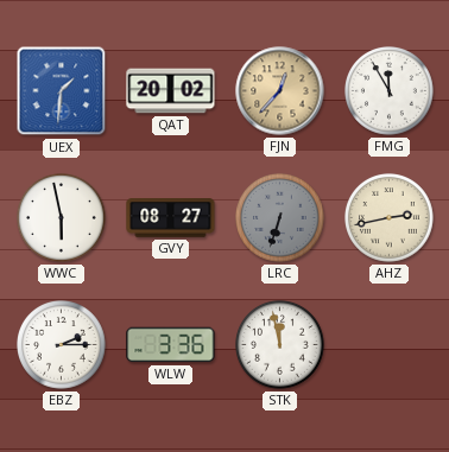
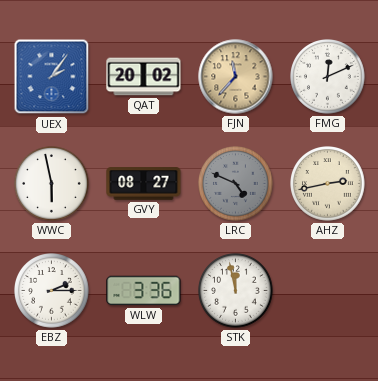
UEX: 1:31 -> 2:06 (52, 77)
FJN: 12:37 -> 11:37 (236, 77)
FMG: 11:55 -> 12:11 (328, 77)
LRC: 6:33 -> 4:49 (236, 184)
